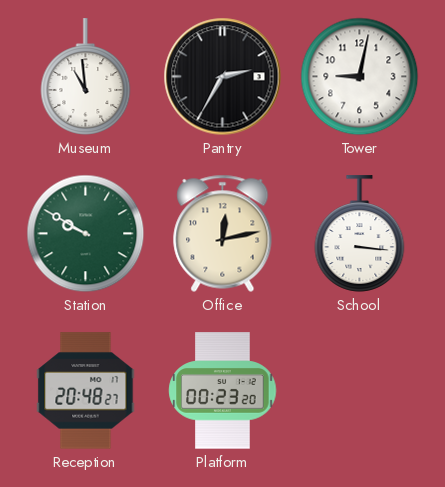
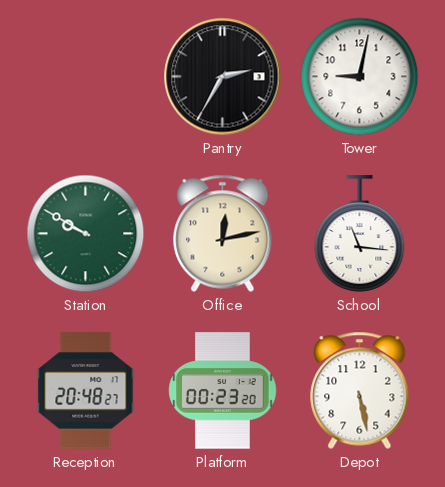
Museum: 10:59 -> none (86, 77)
School: 3:16 -> 11:16 (360, 234)
Depot: none -> 5:28 (360, 390)
